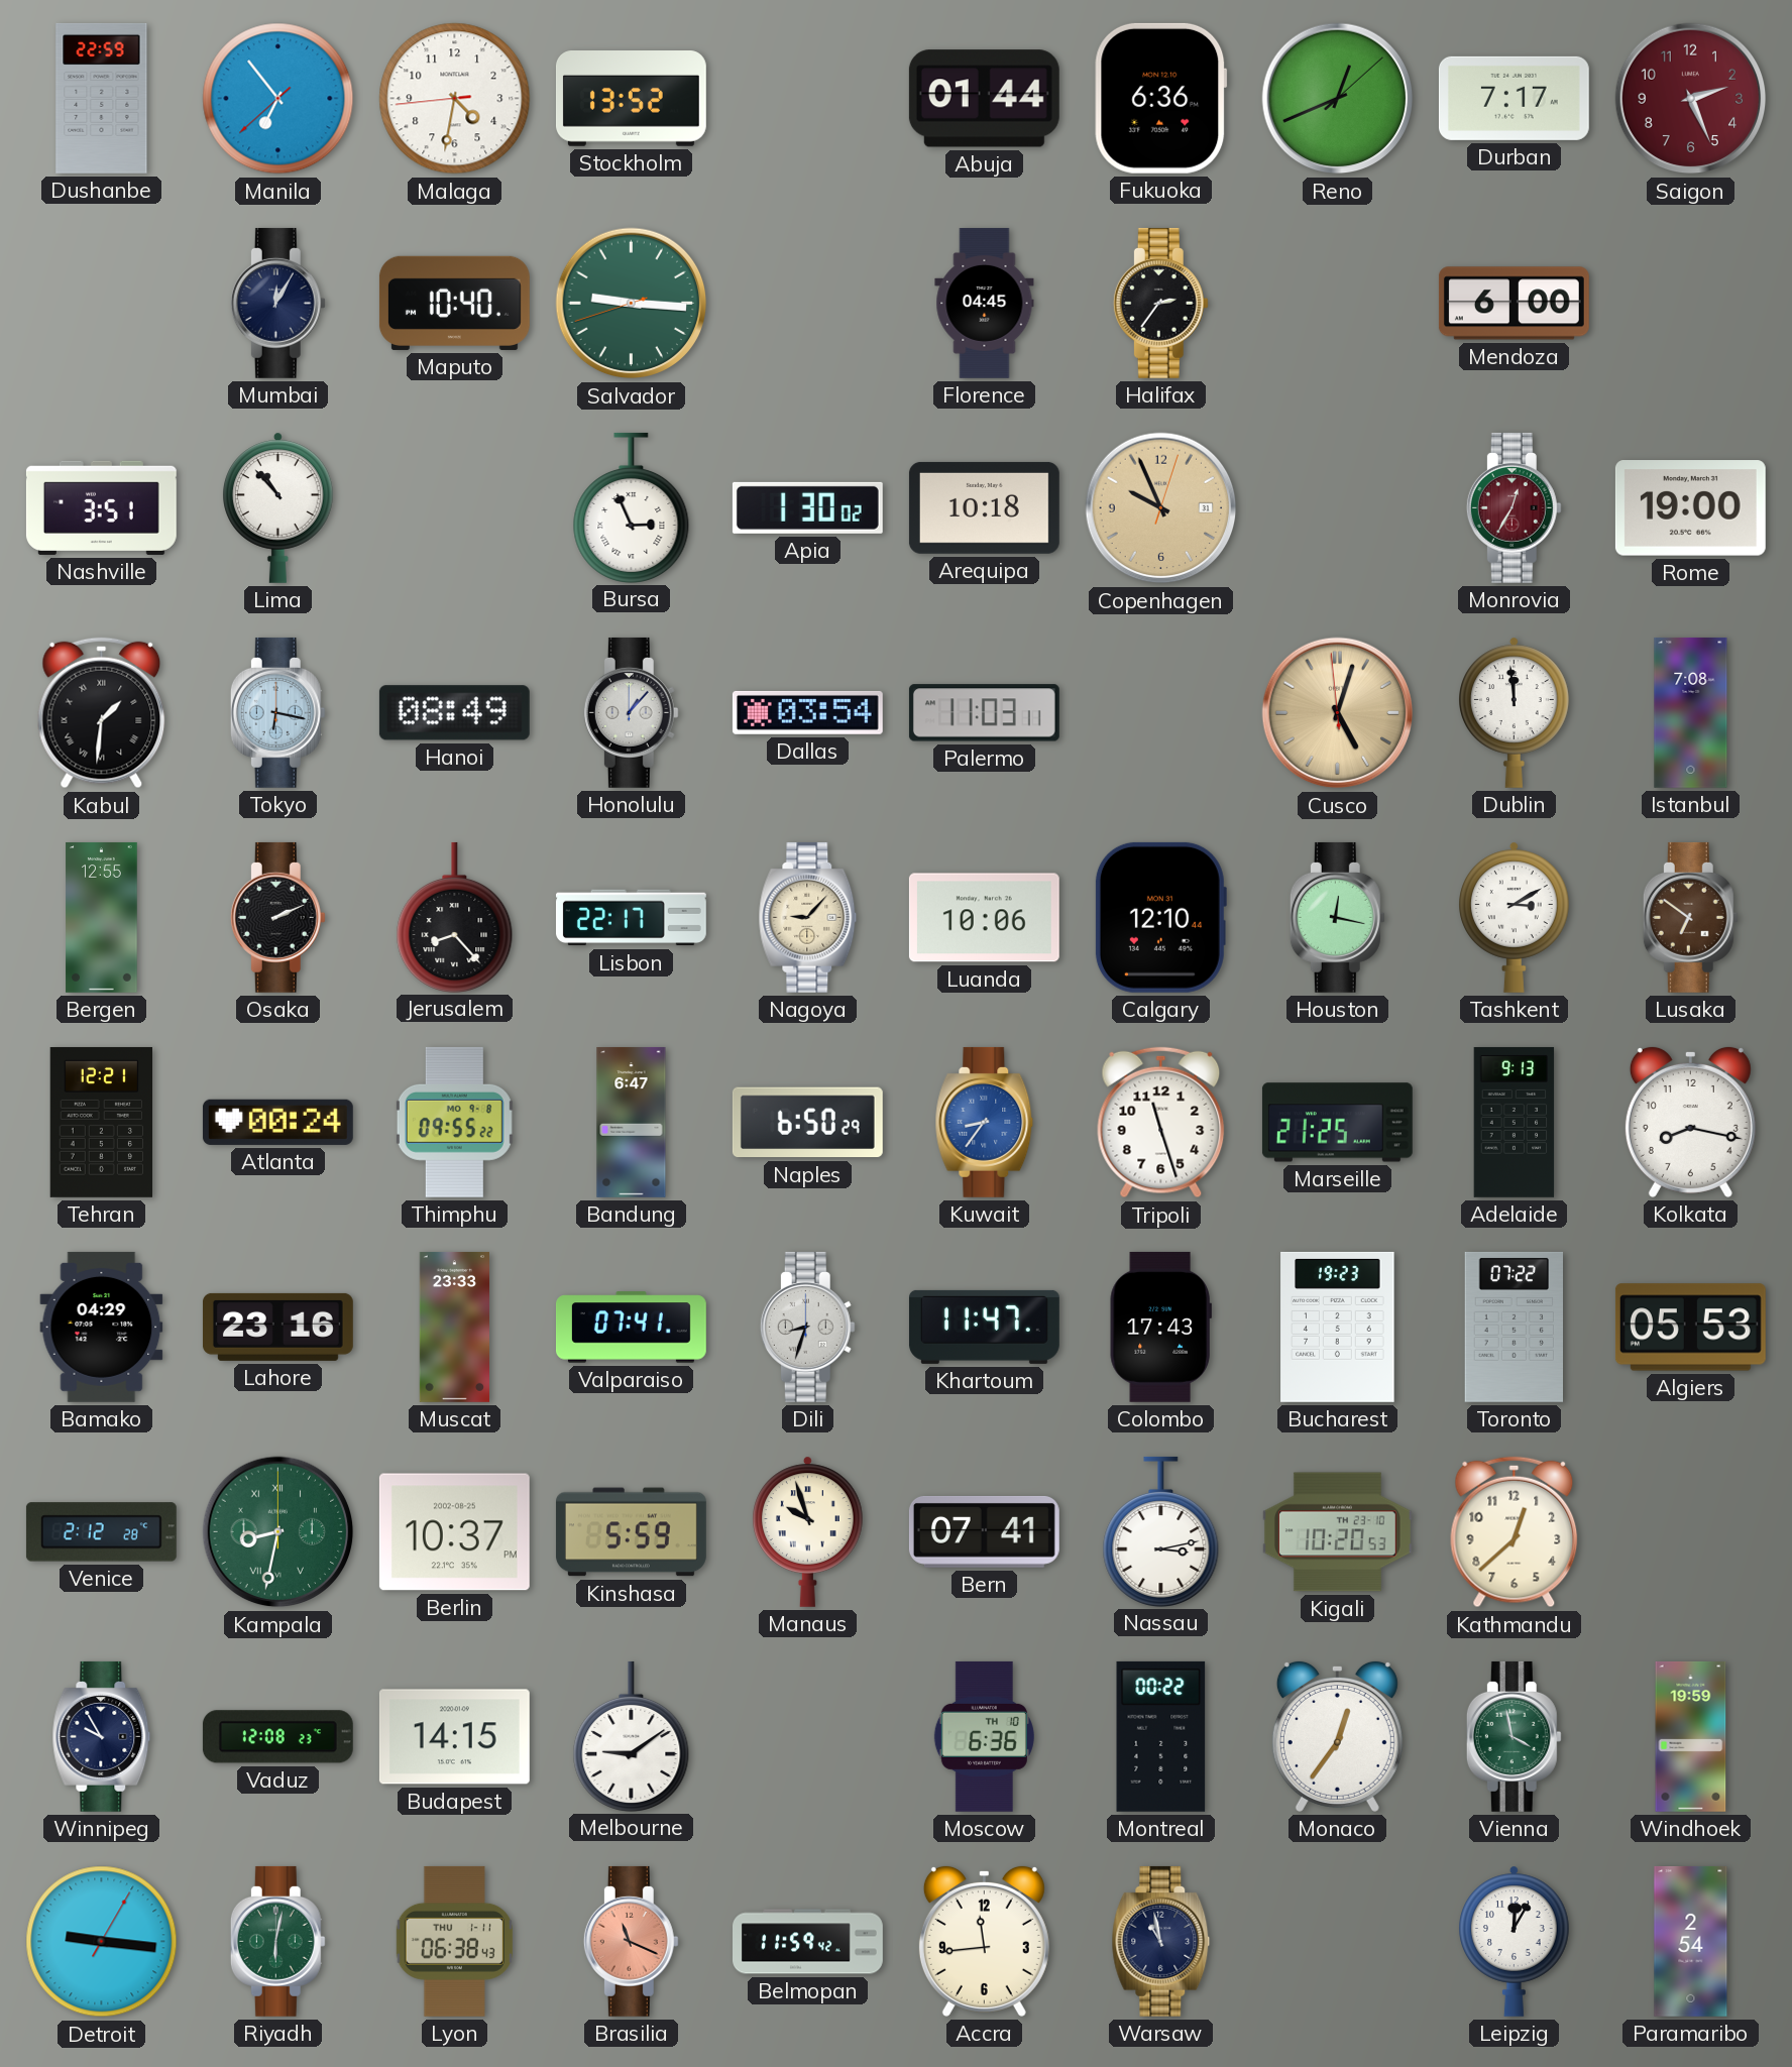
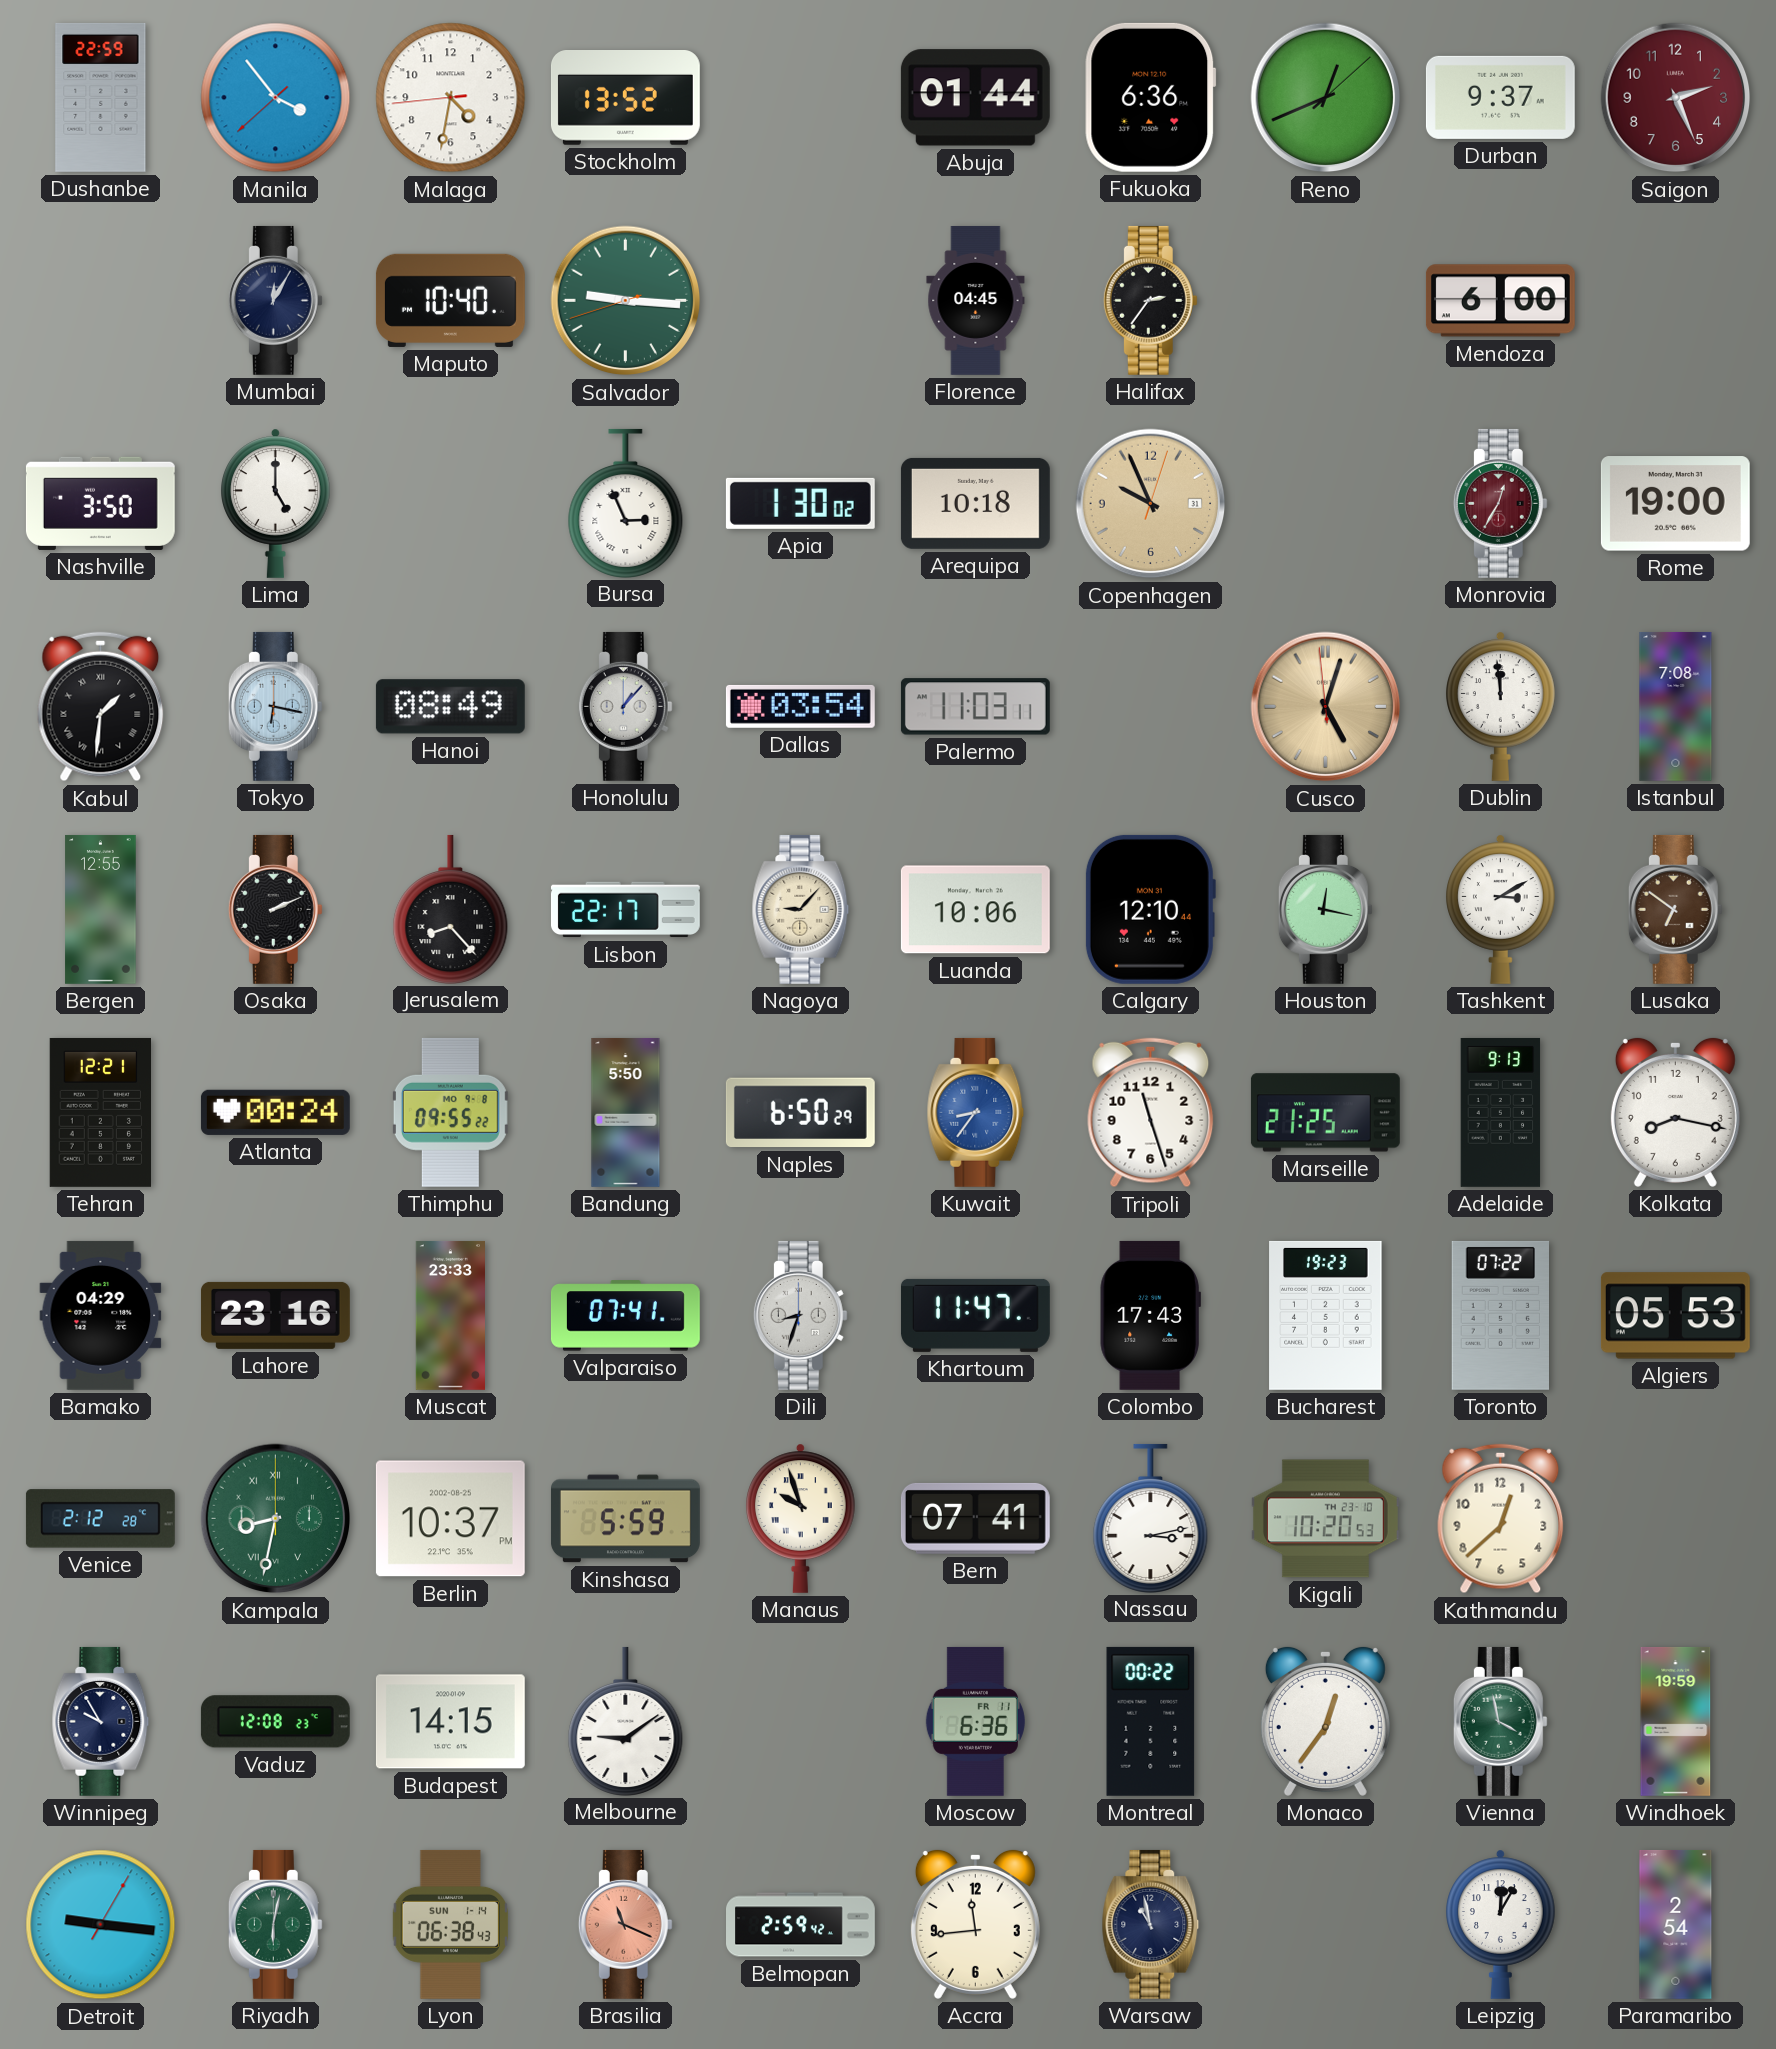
Manila: 6:53 -> 3:53 (276, 98)
Durban: 7:17 -> 9:37 (1500, 97)
Nashville: 3:51 -> 3:50 (100, 503)
Lima: 10:53 -> 5:00 (276, 503)
Bandung: 6:47 -> 5:50 (626, 1112)
Moscow date: TH 10 -> FR 11 (975, 1721)
Lyon date: THU 1-11 -> SUN 1-14 (450, 1924)
Belmopan: 11:59 -> 2:59 (801, 1925)
